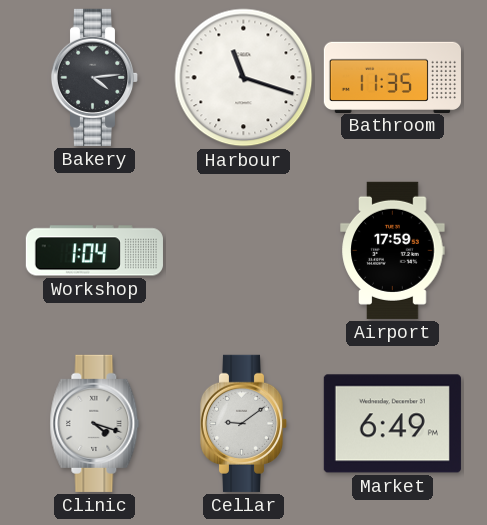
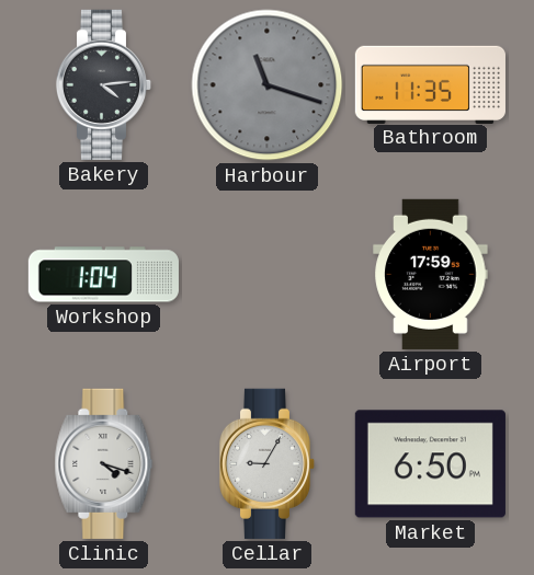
Harbour dial: white -> grey (268, 85)
Cellar: 9:09 -> 9:05 (268, 463)
Market: 6:49 -> 6:50 (430, 464)
